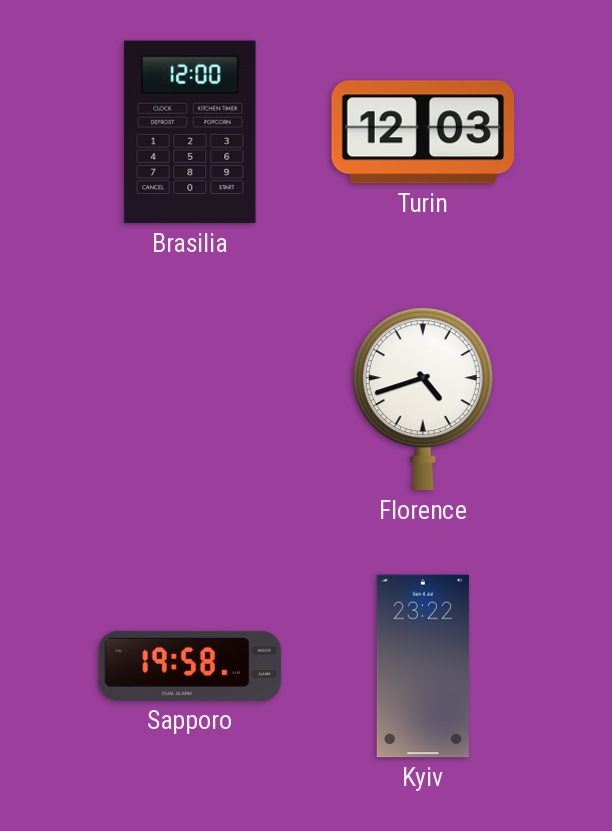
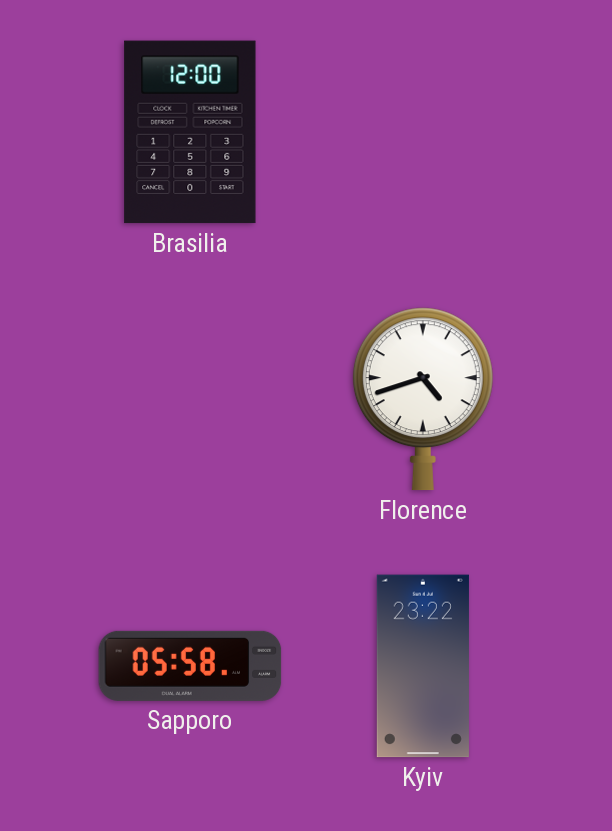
Turin: 12:03 -> none (423, 132)
Sapporo: 19:58 -> 05:58 (190, 666)
